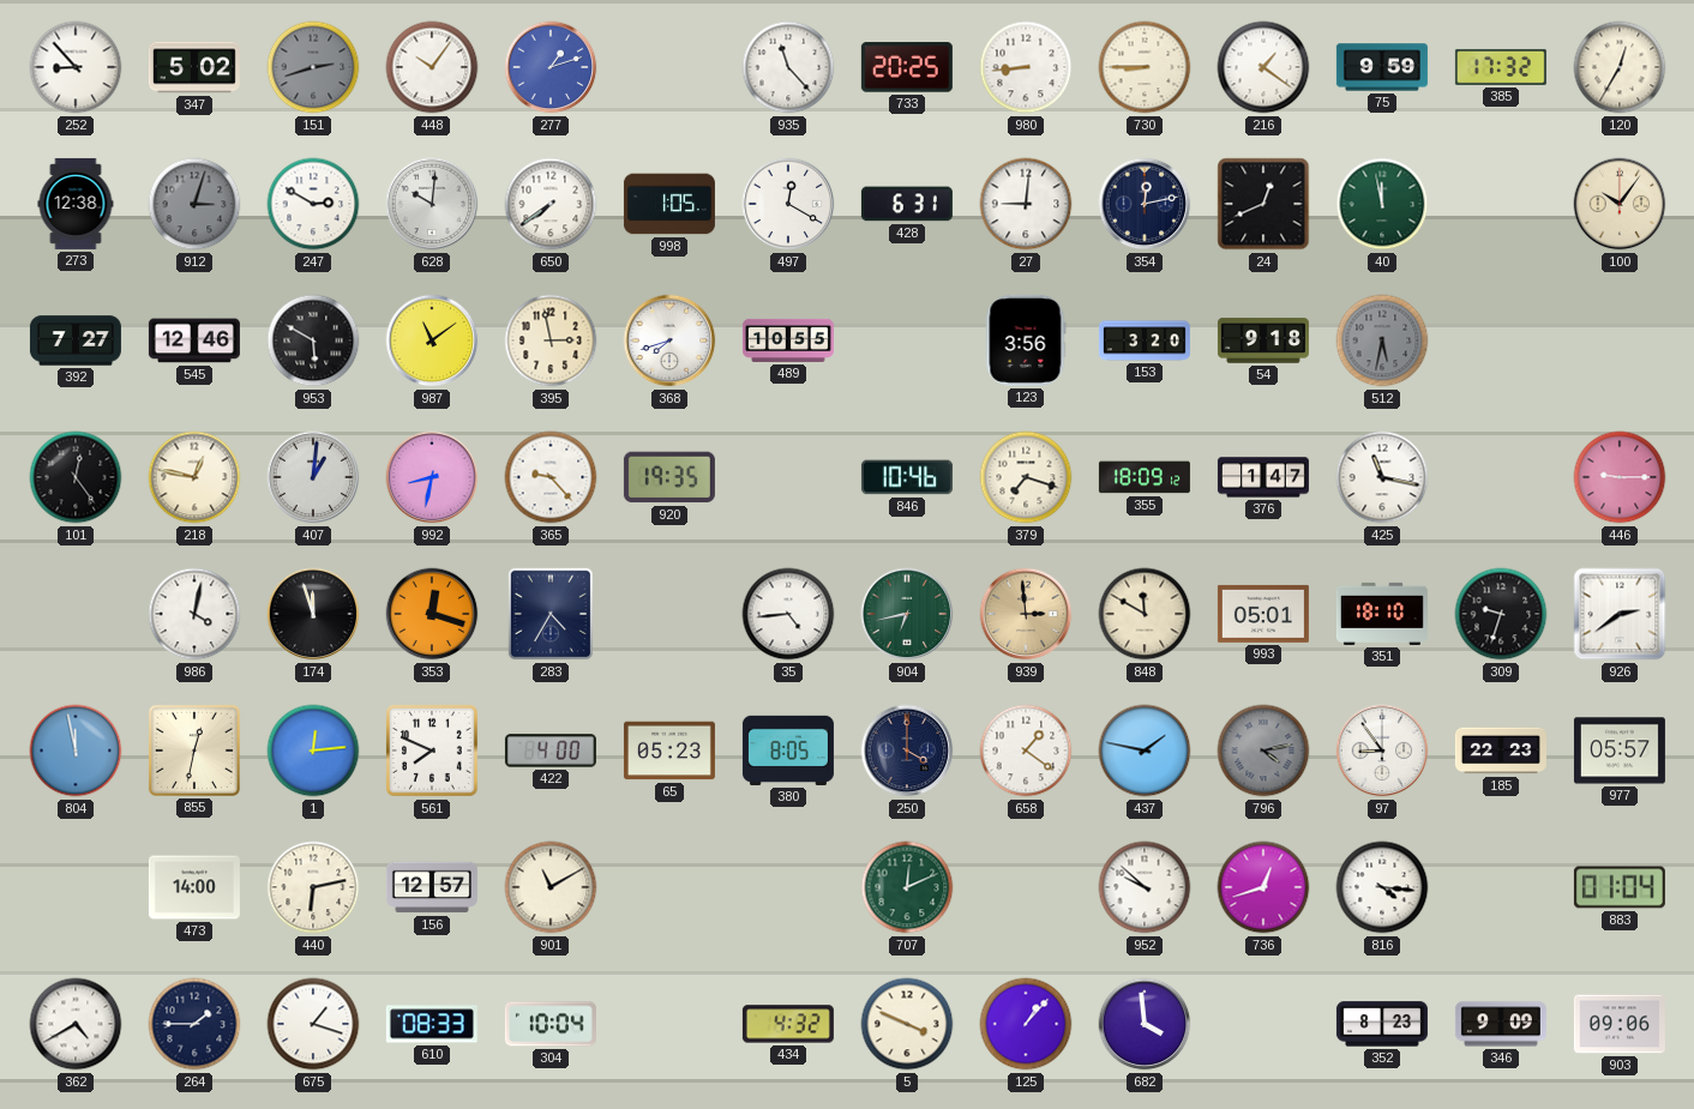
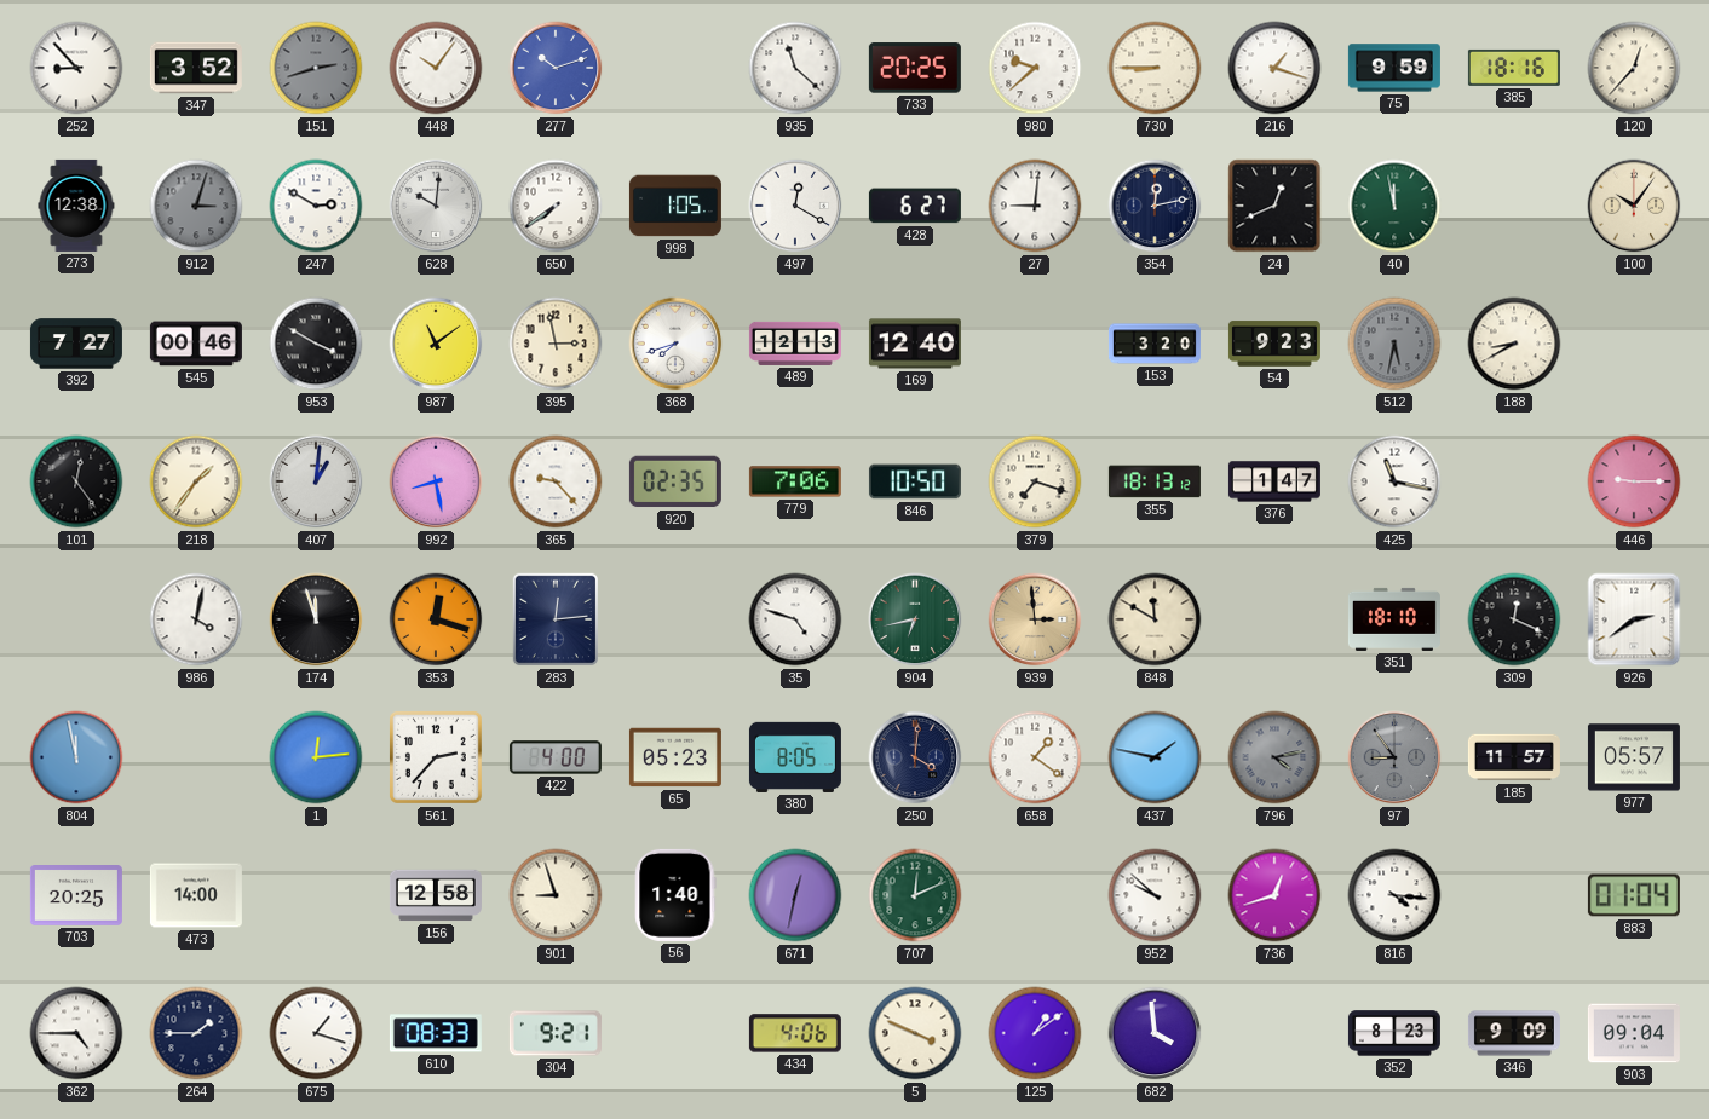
347: 5:02 -> 3:52 (196, 68)
277: 1:12 -> 10:12 (556, 68)
935: 11:23 -> 11:22 (795, 68)
980: 8:44 -> 9:38 (1035, 68)
216: 1:21 -> 1:18 (1274, 68)
385: 17:32 -> 18:16 (1514, 68)
120: 12:35 -> 12:37 (1634, 68)
428: 6:31 -> 6:27 (915, 206)
545: 12:46 -> 00:46 (196, 344)
953: 5:50 -> 3:50 (316, 344)
489: 10:55 -> 12:13 (795, 344)
169: none -> 12:40 (915, 344)
123: 3:56 -> none (1026, 340)
54: 9:18 -> 9:23 (1274, 344)
188: none -> 8:40 (1514, 344)
218: 12:47 -> 1:36 (196, 481)
992: 8:32 -> 8:28 (436, 481)
920: 19:35 -> 02:35 (675, 481)
779: none -> 7:06 (795, 481)
846: 10:46 -> 10:50 (915, 481)
355: 18:09 -> 18:13 (1155, 481)
283: 4:35 -> 12:14 (556, 619)
35: 4:44 -> 4:48 (795, 619)
993: 05:01 -> none (1263, 614)
309: 9:33 -> 12:19 (1514, 619)
855: 12:32 -> none (194, 751)
561: 7:49 -> 2:37 (436, 757)
250: 4:00 -> 4:01 (915, 757)
97 dial: white -> grey (1394, 757)
185: 22:23 -> 11:57 (1514, 757)
703: none -> 20:25 (76, 896)
440: 6:13 -> none (313, 887)
156: 12:57 -> 12:58 (436, 895)
901: 11:10 -> 8:57 (556, 895)
56: none -> 1:40 (675, 895)
671: none -> 12:32 (795, 895)
362: 4:40 -> 4:45 (76, 1033)
304: 10:04 -> 9:21 (556, 1033)
434: 4:32 -> 4:06 (795, 1033)
125: 1:07 -> 1:09 (1035, 1033)
903: 09:06 -> 09:04 (1634, 1033)
